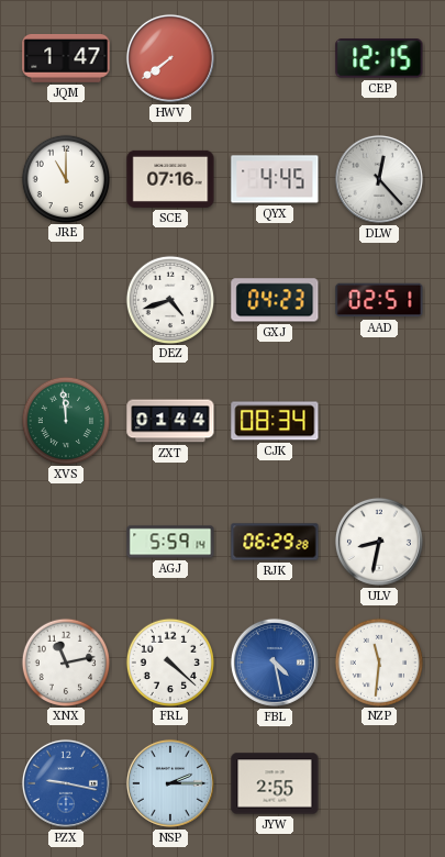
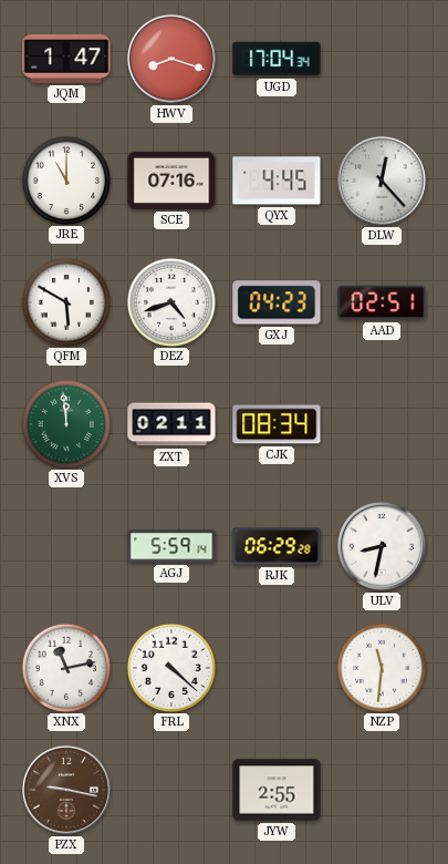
HWV: 7:39 -> 8:18 (171, 59)
UGD: none -> 17:04 (277, 59)
CEP: 12:15 -> none (379, 58)
QFM: none -> 5:50 (65, 301)
ZXT: 01:44 -> 02:11 (171, 424)
FBL: 4:28 -> none (275, 663)
PZX dial: blue -> brown (66, 790)
NSP: 2:15 -> none (170, 783)
